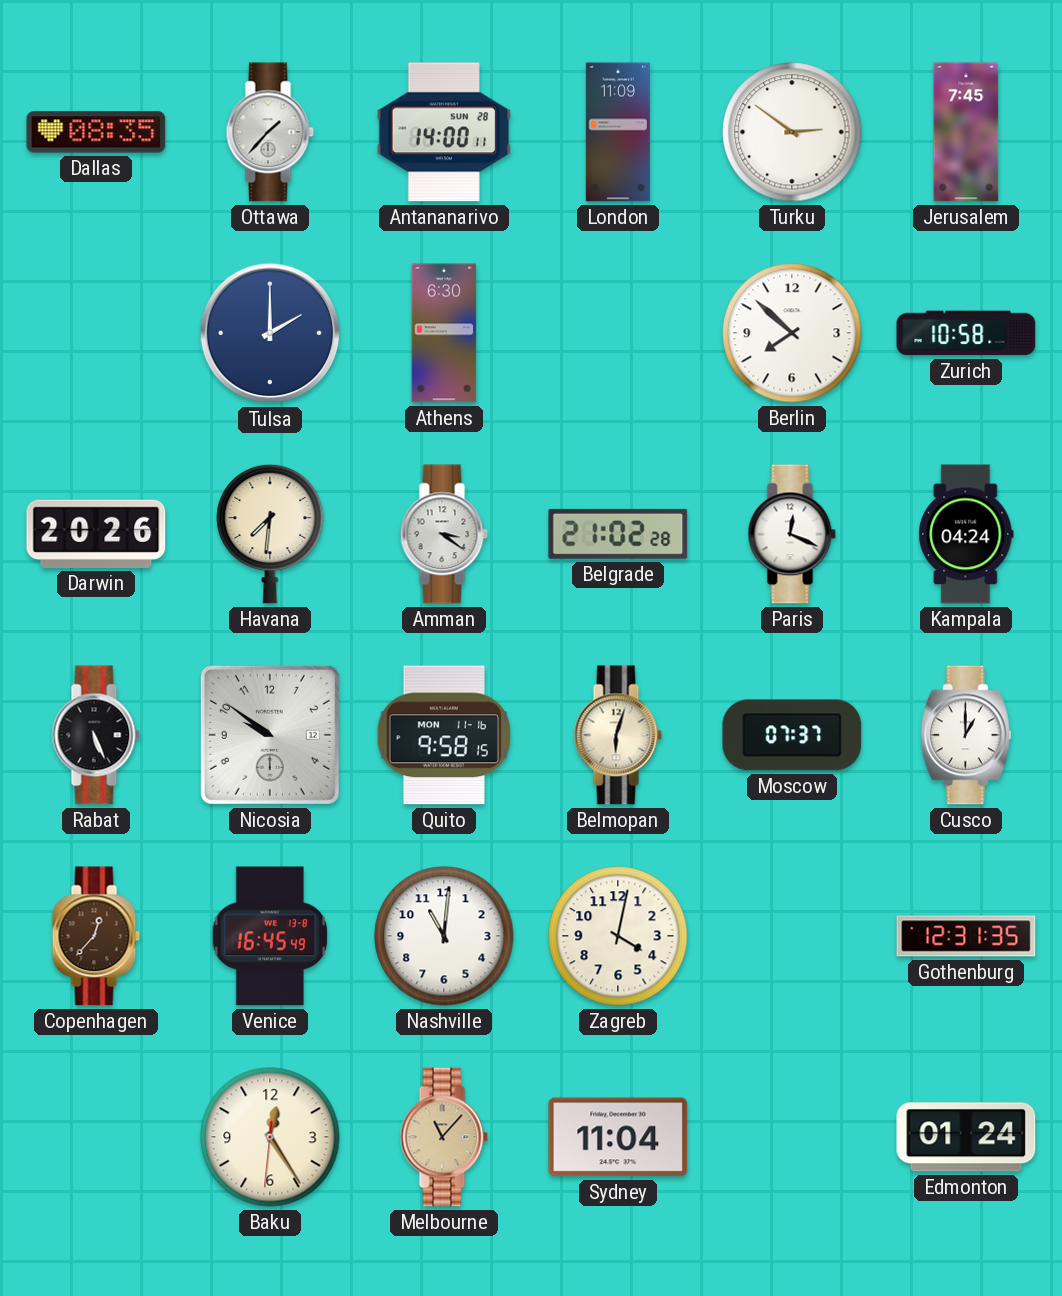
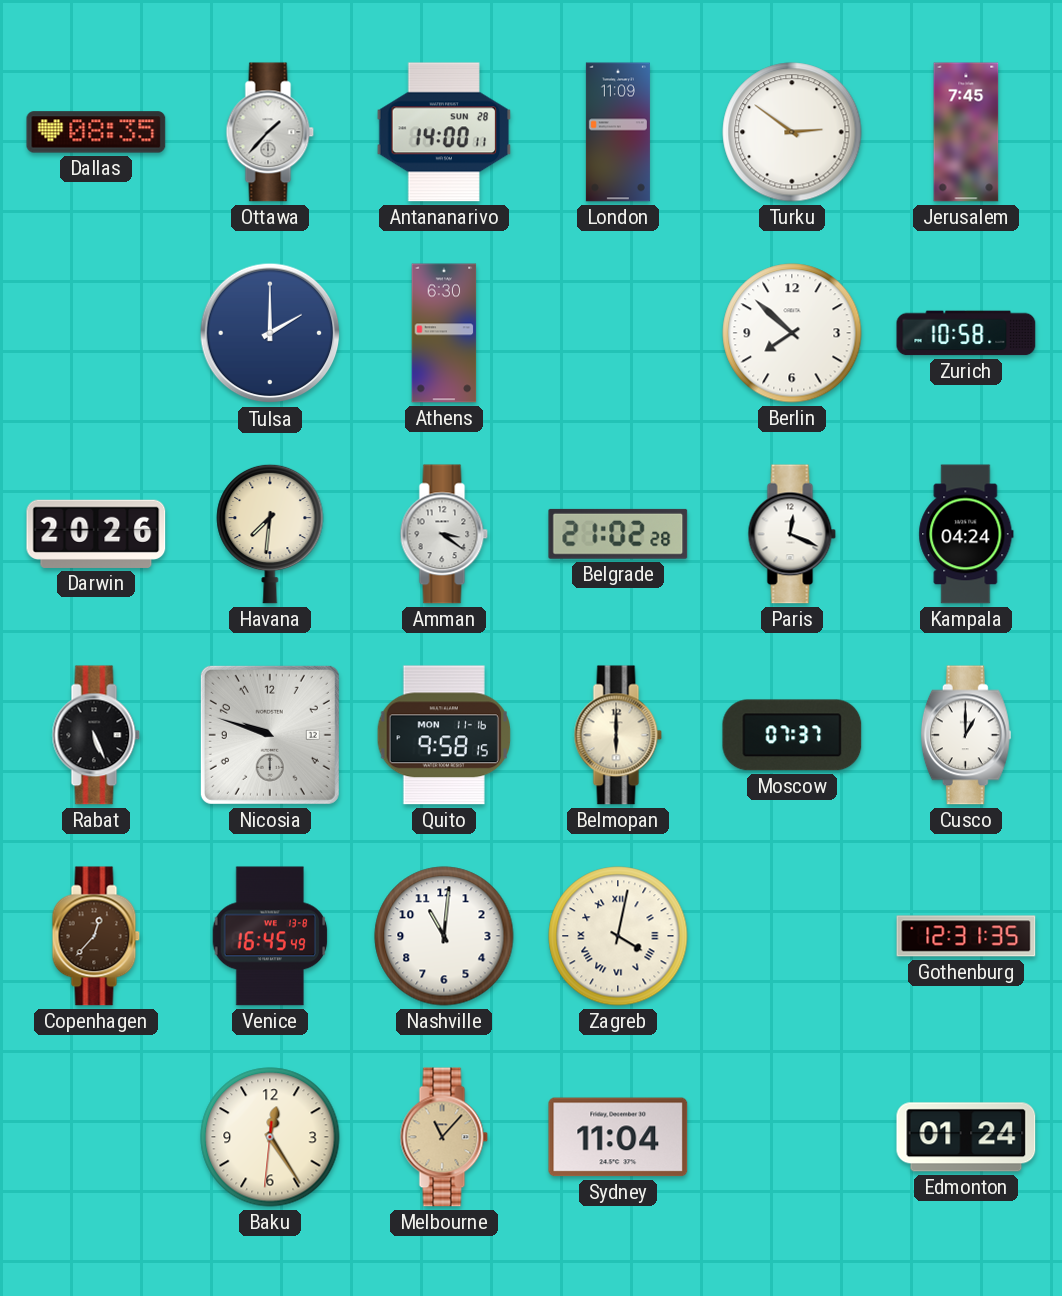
Nicosia: 9:51 -> 9:48 (270, 735)
Belmopan: 6:03 -> 6:00 (618, 735)
Zagreb numerals: Arabic -> Roman (618, 936)
